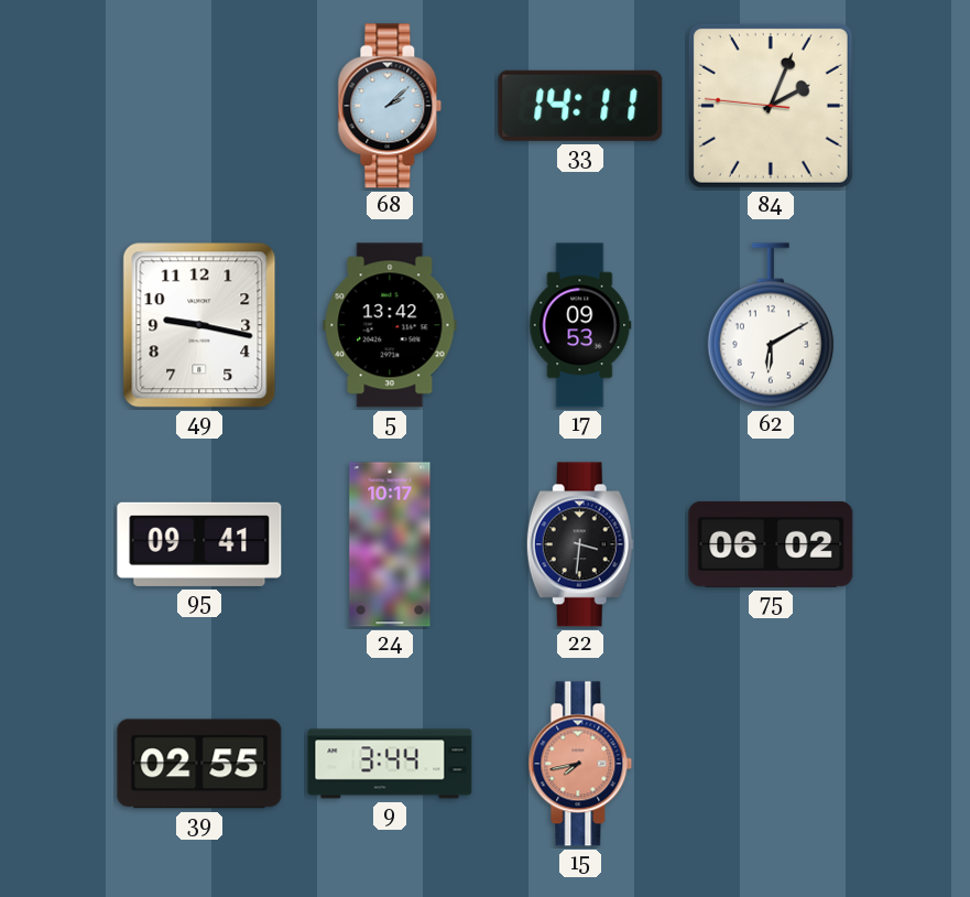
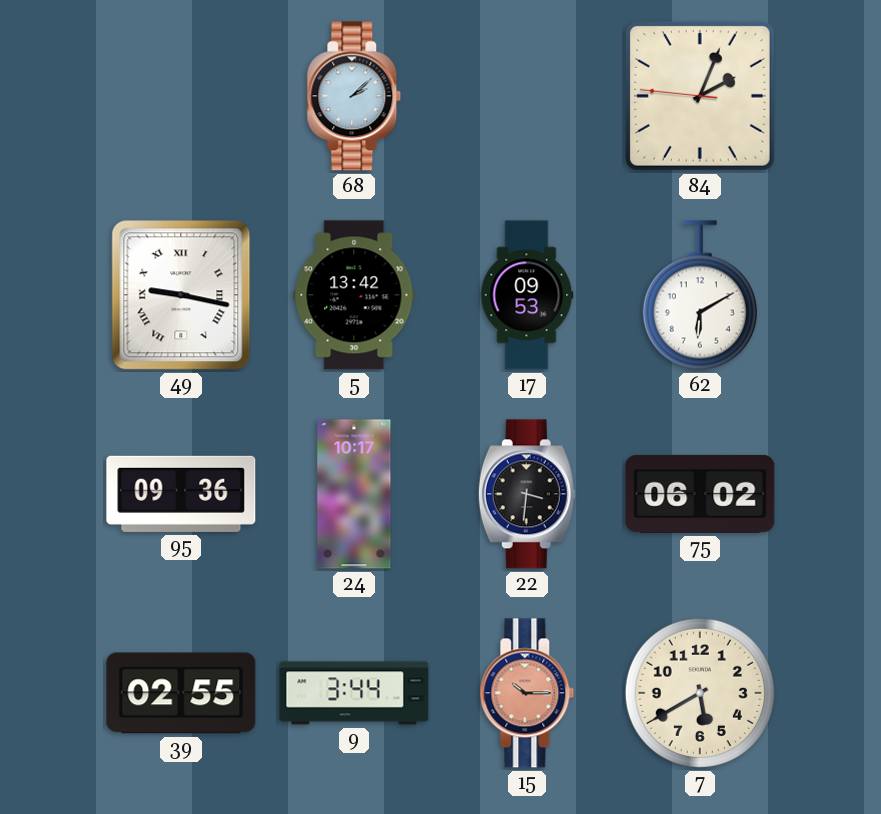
33: 14:11 -> none (580, 106)
49 numerals: Arabic -> Roman (181, 295)
95: 09:41 -> 09:36 (181, 494)
15: 7:43 -> 10:15 (527, 693)
7: none -> 5:40 (700, 693)
